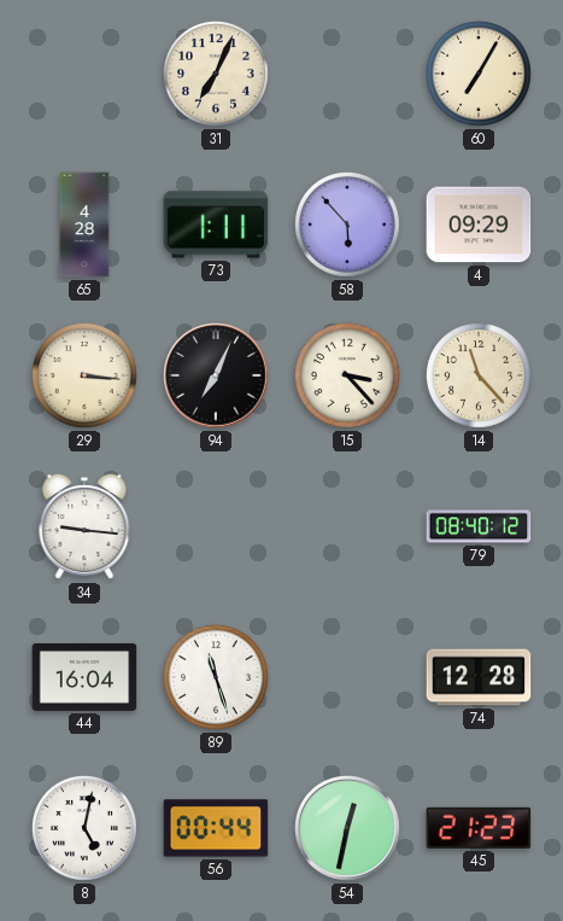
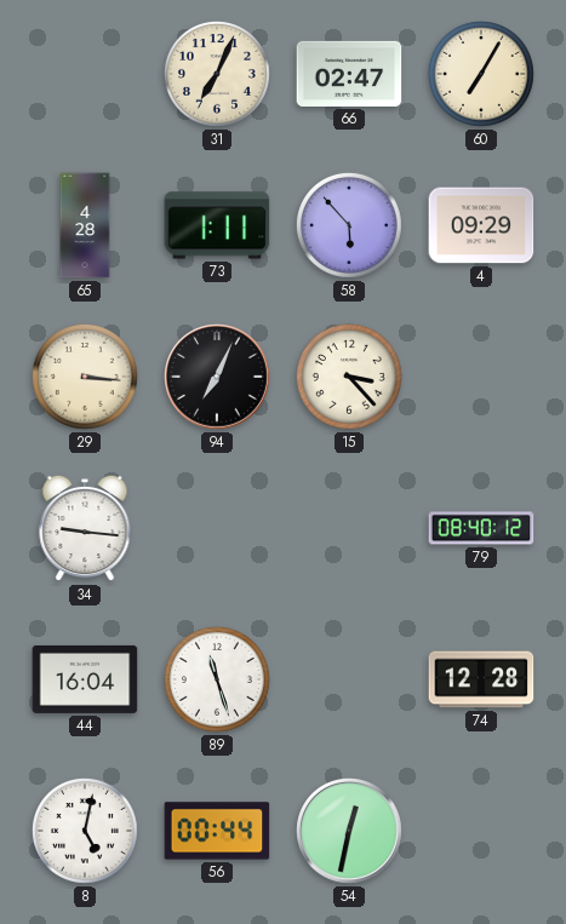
66: none -> 02:47 (349, 74)
14: 11:23 -> none (479, 375)
45: 21:23 -> none (479, 828)
